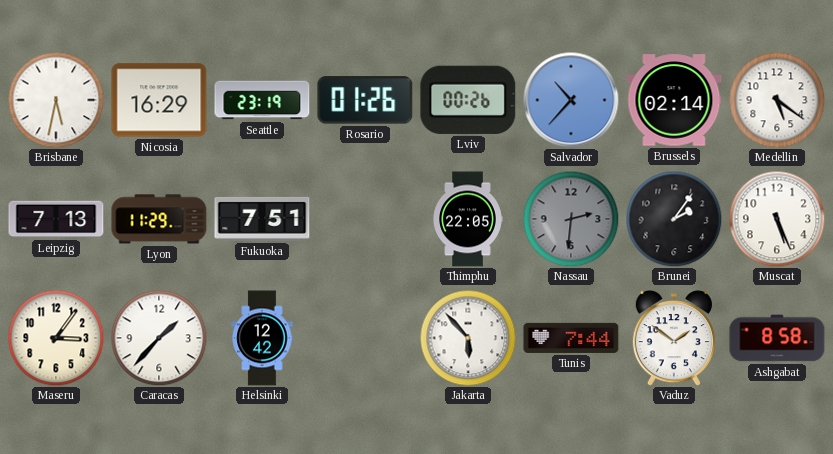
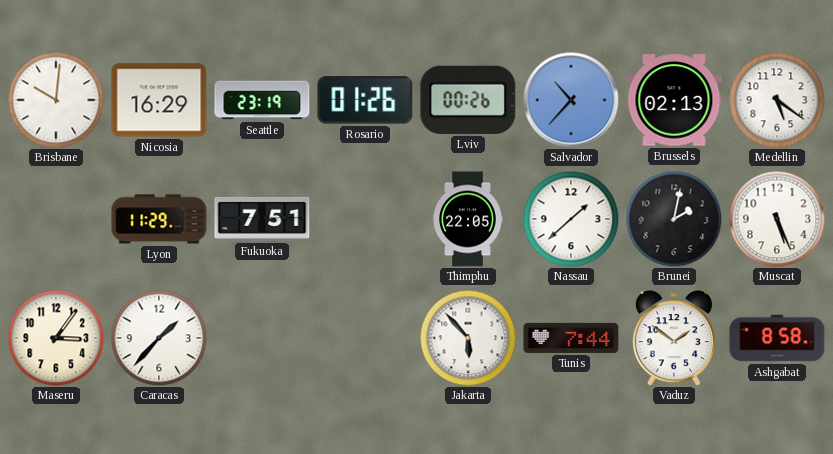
Brisbane: 5:32 -> 10:01 (56, 100)
Brussels: 02:14 -> 02:13 (674, 100)
Leipzig: 7:13 -> none (56, 219)
Nassau: 2:31 -> 1:38 (571, 219)
Nassau dial: grey -> white (571, 219)
Brunei: 2:06 -> 2:02 (674, 219)
Helsinki: 12:42 -> none (262, 338)
